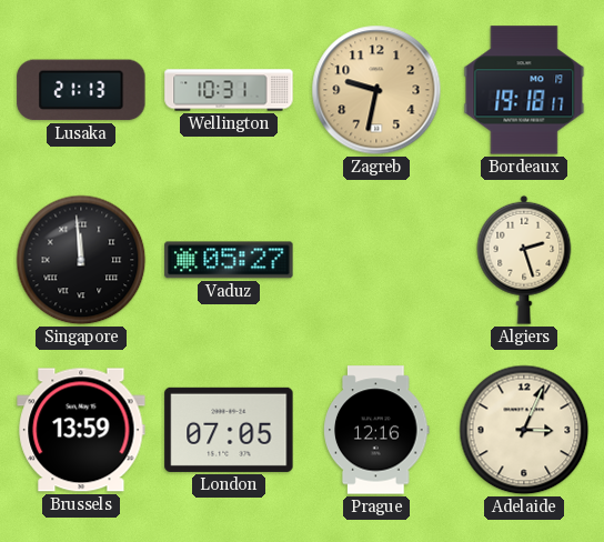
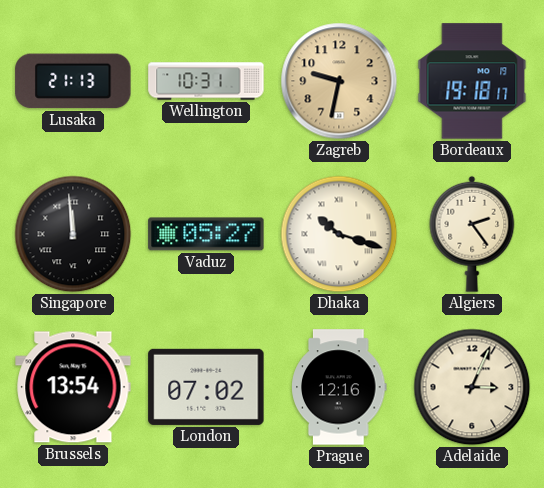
Dhaka: none -> 10:18 (339, 234)
Algiers: 2:27 -> 2:24 (472, 234)
Brussels: 13:59 -> 13:54 (73, 387)
London: 07:05 -> 07:02 (206, 387)
